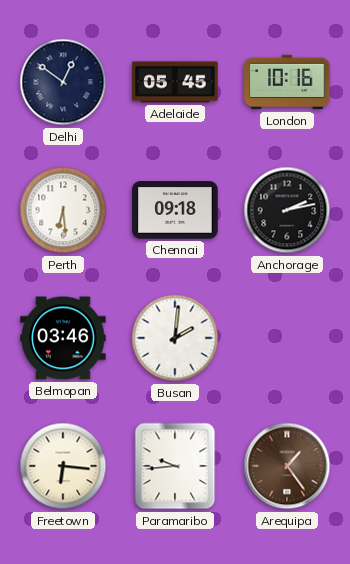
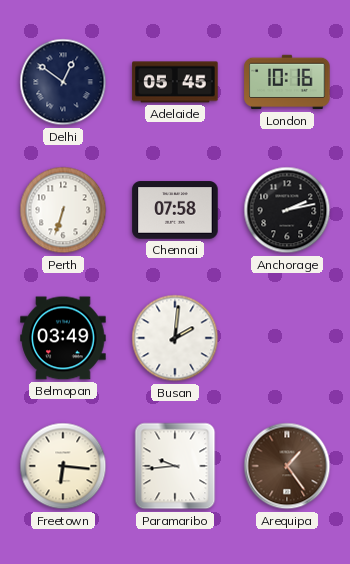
Perth: 6:29 -> 6:33 (63, 210)
Chennai: 09:18 -> 07:58 (175, 210)
Belmopan: 03:46 -> 03:49 (63, 338)
